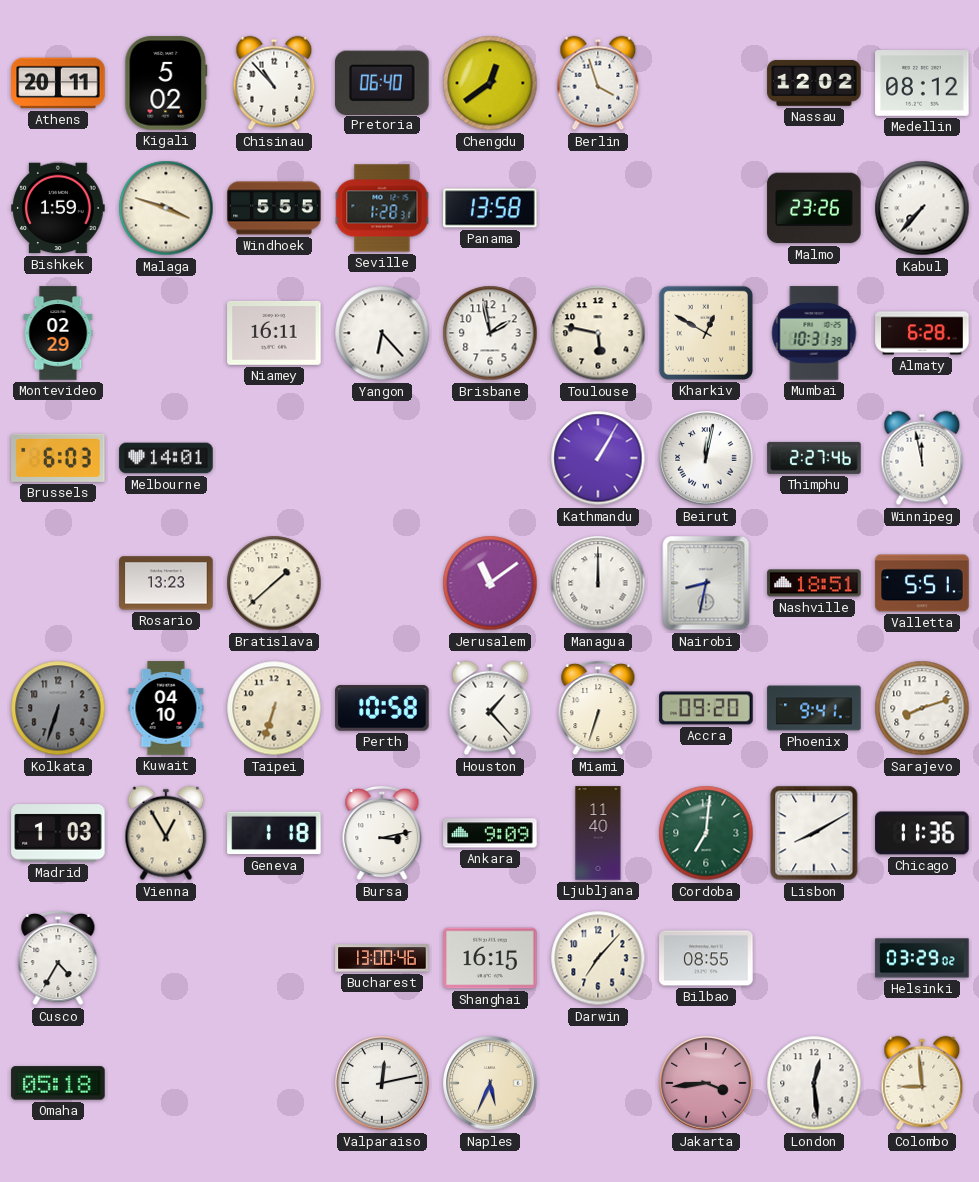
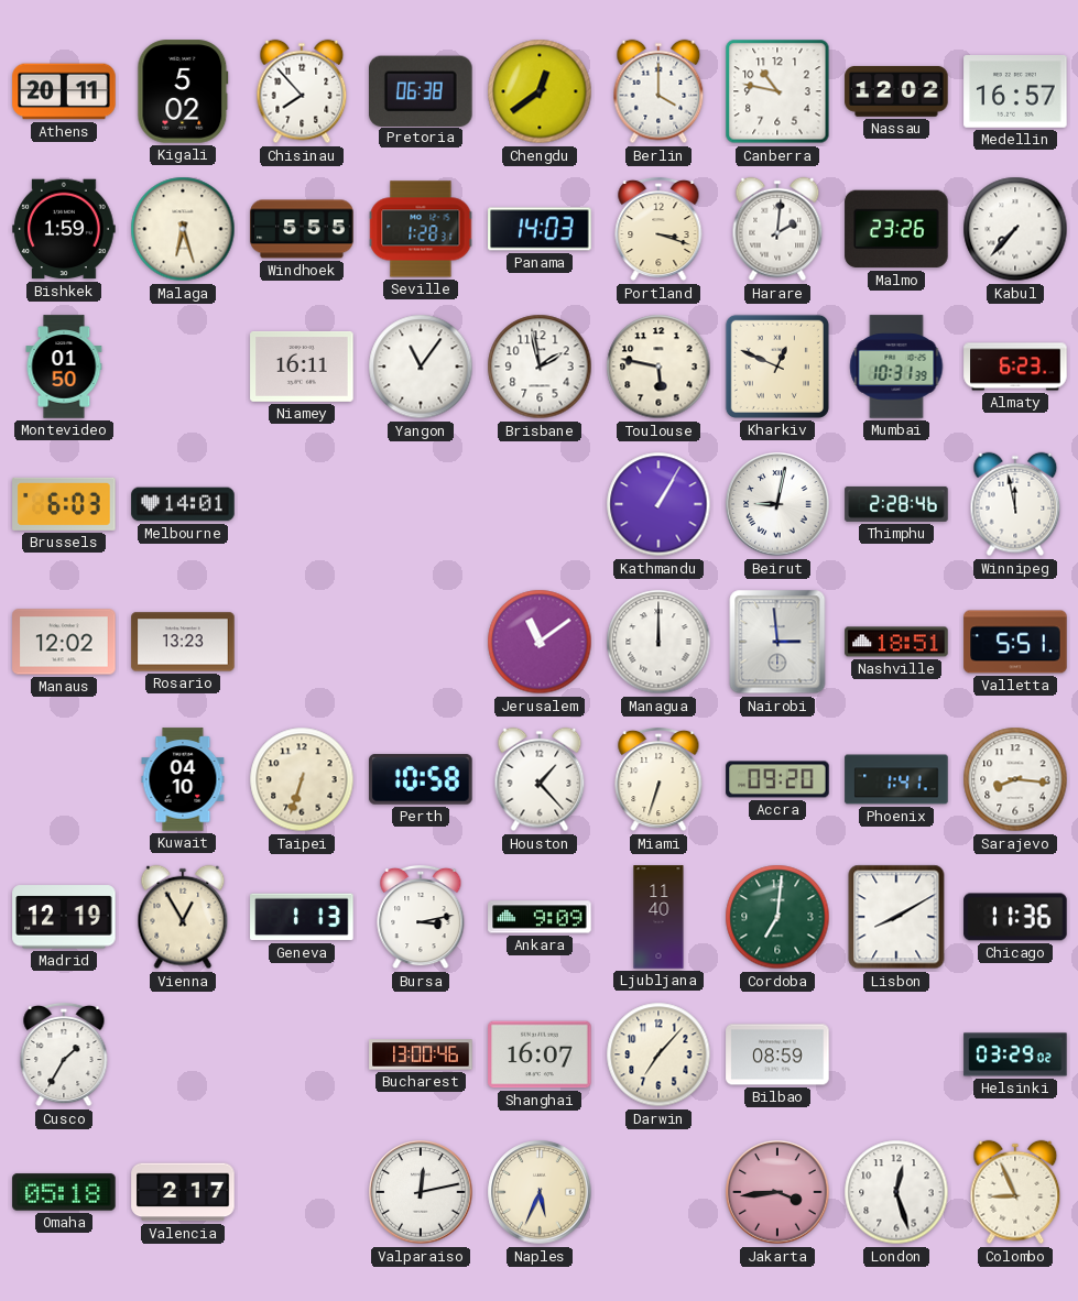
Chisinau: 10:53 -> 7:53 (302, 91)
Pretoria: 06:40 -> 06:38 (422, 90)
Berlin: 3:57 -> 4:00 (658, 91)
Canberra: none -> 10:47 (777, 91)
Medellin: 08:12 -> 16:57 (1015, 92)
Malaga: 3:48 -> 6:27 (183, 229)
Panama: 13:58 -> 14:03 (540, 229)
Portland: none -> 3:18 (658, 229)
Harare: none -> 2:01 (777, 229)
Montevideo: 02:29 -> 01:50 (64, 367)
Yangon: 6:23 -> 11:06 (421, 367)
Kharkiv: 12:50 -> 12:49 (777, 367)
Almaty: 6:28 -> 6:23 (1015, 367)
Beirut: 12:02 -> 9:02 (777, 504)
Thimphu: 2:27 -> 2:28 (896, 504)
Manaus: none -> 12:02 (64, 642)
Bratislava: 1:38 -> none (274, 583)
Nairobi: 8:32 -> 2:59 (777, 642)
Kolkata: 6:33 -> none (58, 708)
Phoenix: 9:41 -> 1:41 (896, 779)
Sarajevo: 8:12 -> 8:16 (1015, 779)
Madrid: 1:03 -> 12:19 (64, 917)
Geneva: 1:18 -> 1:13 (302, 917)
Cusco: 4:35 -> 1:35 (64, 1054)
Shanghai: 16:15 -> 16:07 (540, 1054)
Bilbao: 08:55 -> 08:59 (777, 1054)
Valencia: none -> 2:17 (183, 1192)
London: 12:29 -> 12:27 (896, 1192)
Colombo: 8:59 -> 8:56 (1015, 1192)
